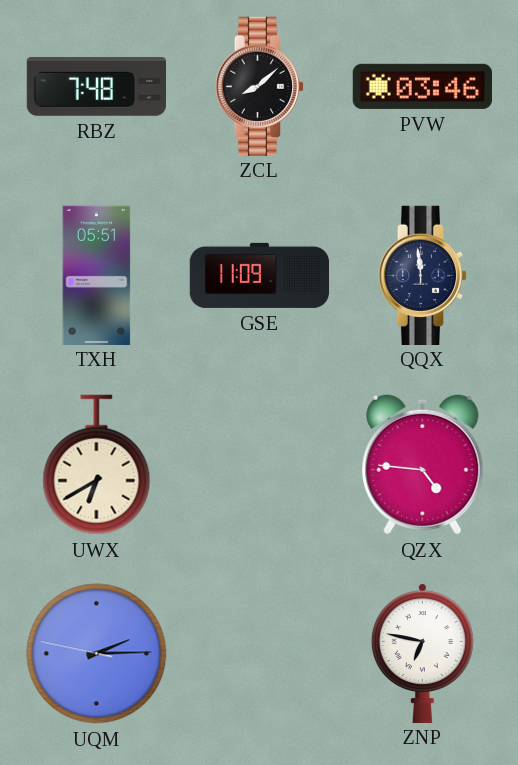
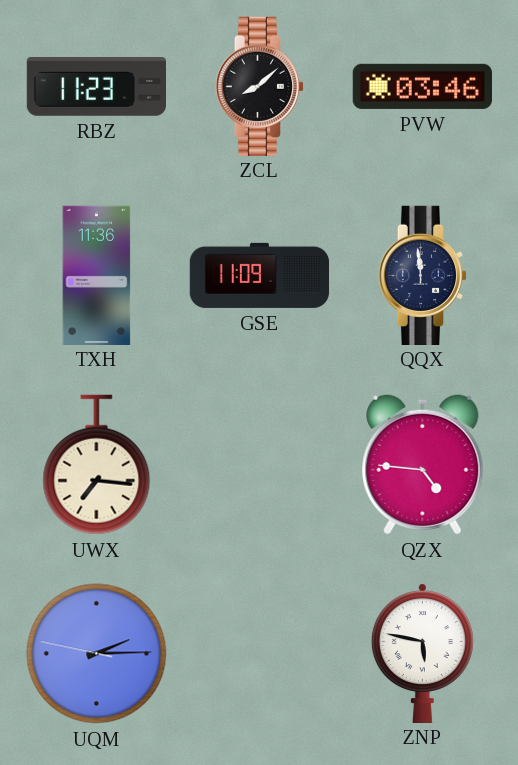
RBZ: 7:48 -> 11:23 (96, 86)
TXH: 05:51 -> 11:36 (97, 275)
UWX: 6:40 -> 7:16 (97, 465)
ZNP: 6:47 -> 5:47 (422, 653)
